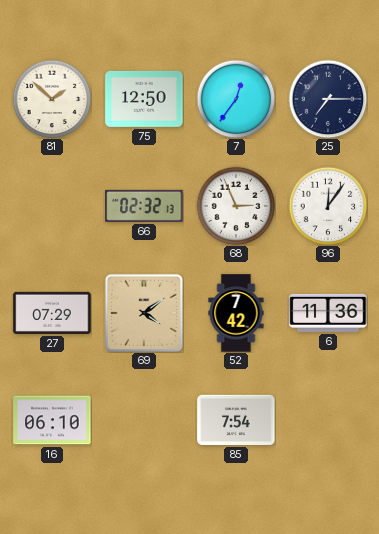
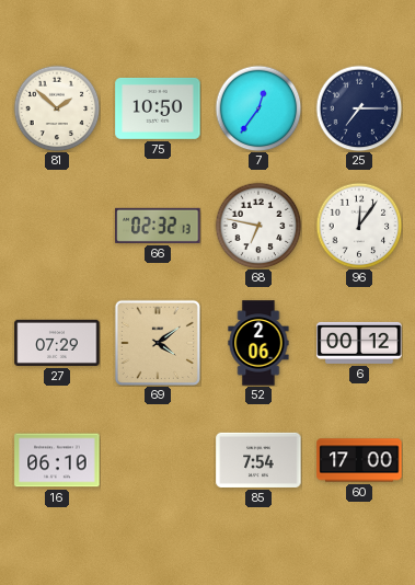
75: 12:50 -> 10:50 (158, 108)
68: 2:56 -> 6:47 (258, 226)
52: 7:42 -> 2:06 (258, 343)
6: 11:36 -> 00:12 (359, 343)
60: none -> 17:00 (359, 460)
